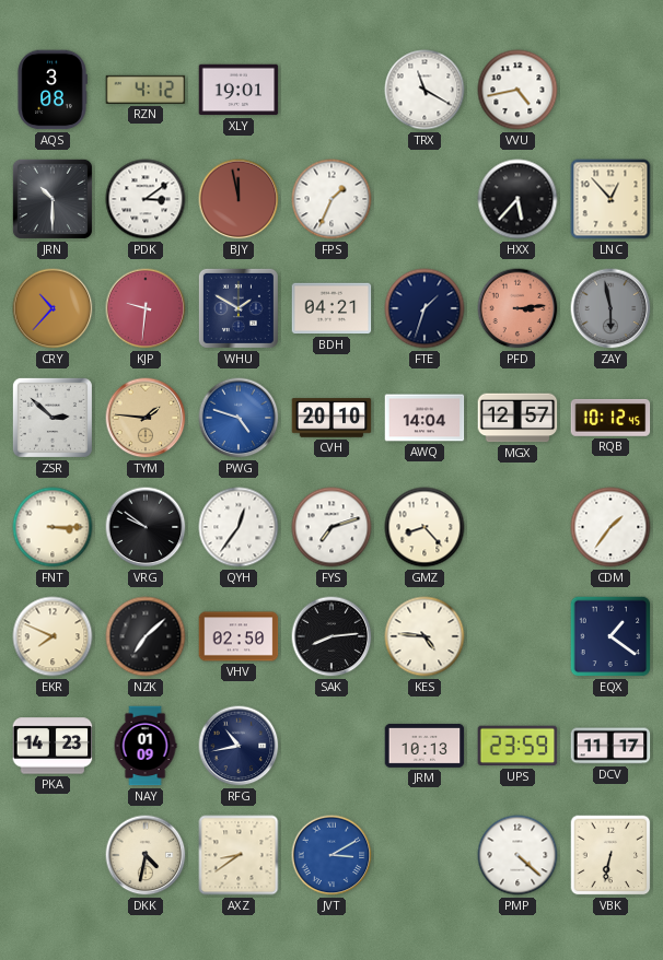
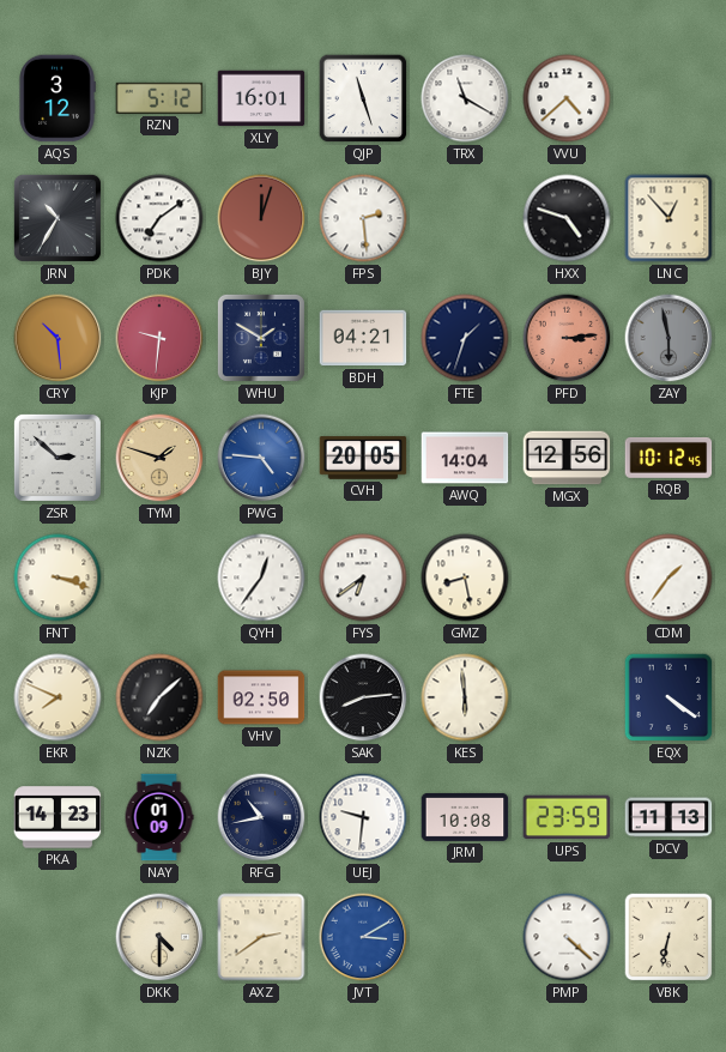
AQS: 3:08 -> 3:12 (58, 98)
RZN: 4:12 -> 5:12 (159, 98)
XLY: 19:01 -> 16:01 (261, 98)
QJP: none -> 11:27 (363, 98)
VVU: 4:43 -> 4:38 (567, 98)
JRN: 10:30 -> 10:35 (58, 218)
PDK: 3:09 -> 7:09 (159, 218)
BJY: 11:58 -> 12:03 (261, 218)
FPS: 1:34 -> 2:29 (363, 218)
HXX: 5:37 -> 4:48 (567, 218)
CRY: 10:37 -> 10:29 (58, 338)
TYM: 1:46 -> 1:48 (159, 458)
PWG: 4:48 -> 4:46 (261, 458)
CVH: 20:10 -> 20:05 (363, 458)
MGX: 12:57 -> 12:56 (567, 458)
FNT: 3:15 -> 3:18 (58, 578)
VRG: 9:51 -> none (146, 527)
FYS: 7:12 -> 6:39 (363, 578)
GMZ: 8:23 -> 8:28 (465, 578)
KES: 4:46 -> 5:59 (465, 697)
EQX: 1:21 -> 4:21 (668, 697)
UEJ: none -> 9:31 (363, 817)
JRM: 10:13 -> 10:08 (465, 817)
DCV: 11:17 -> 11:13 (668, 817)
DKK: 4:32 -> 4:30 (159, 937)
AXZ: 8:39 -> 2:39 (261, 937)
